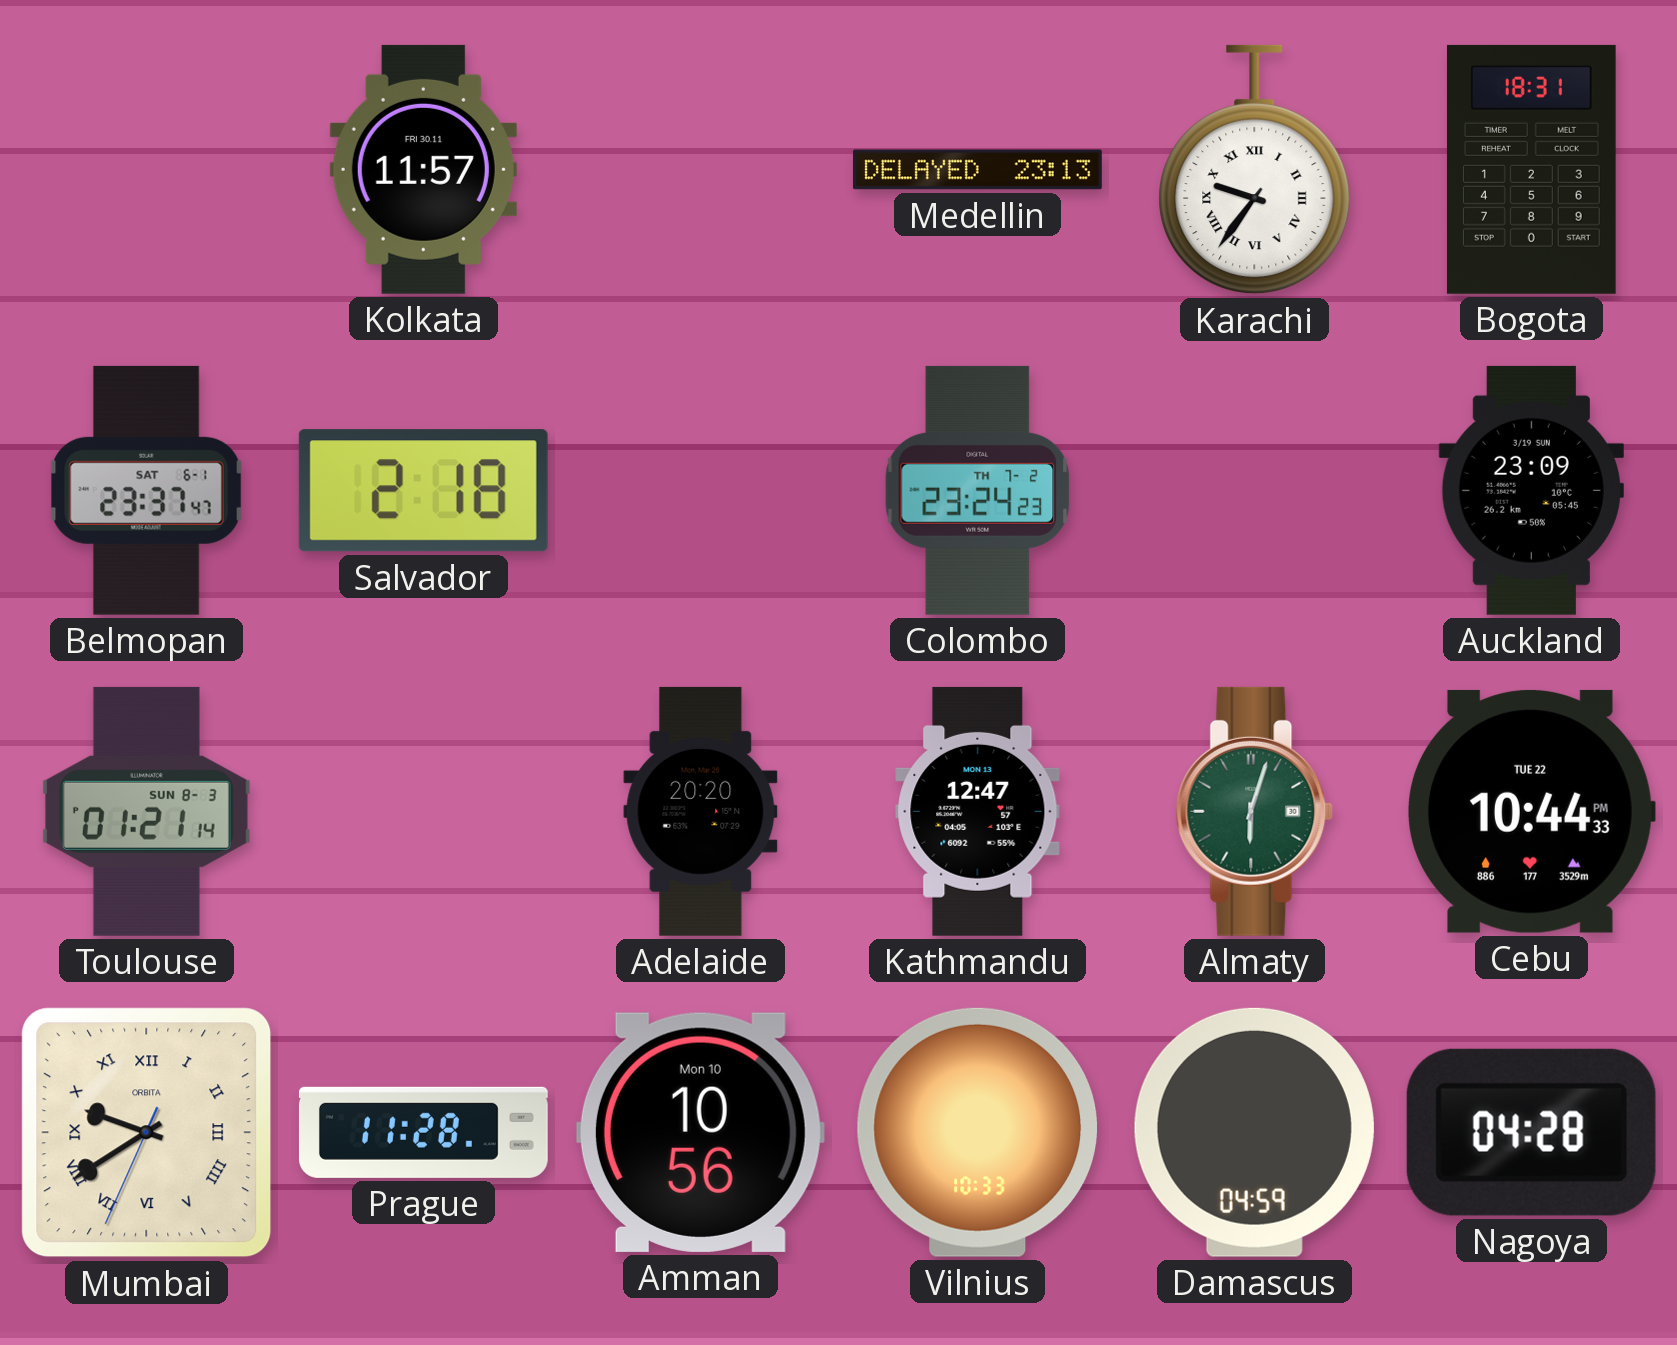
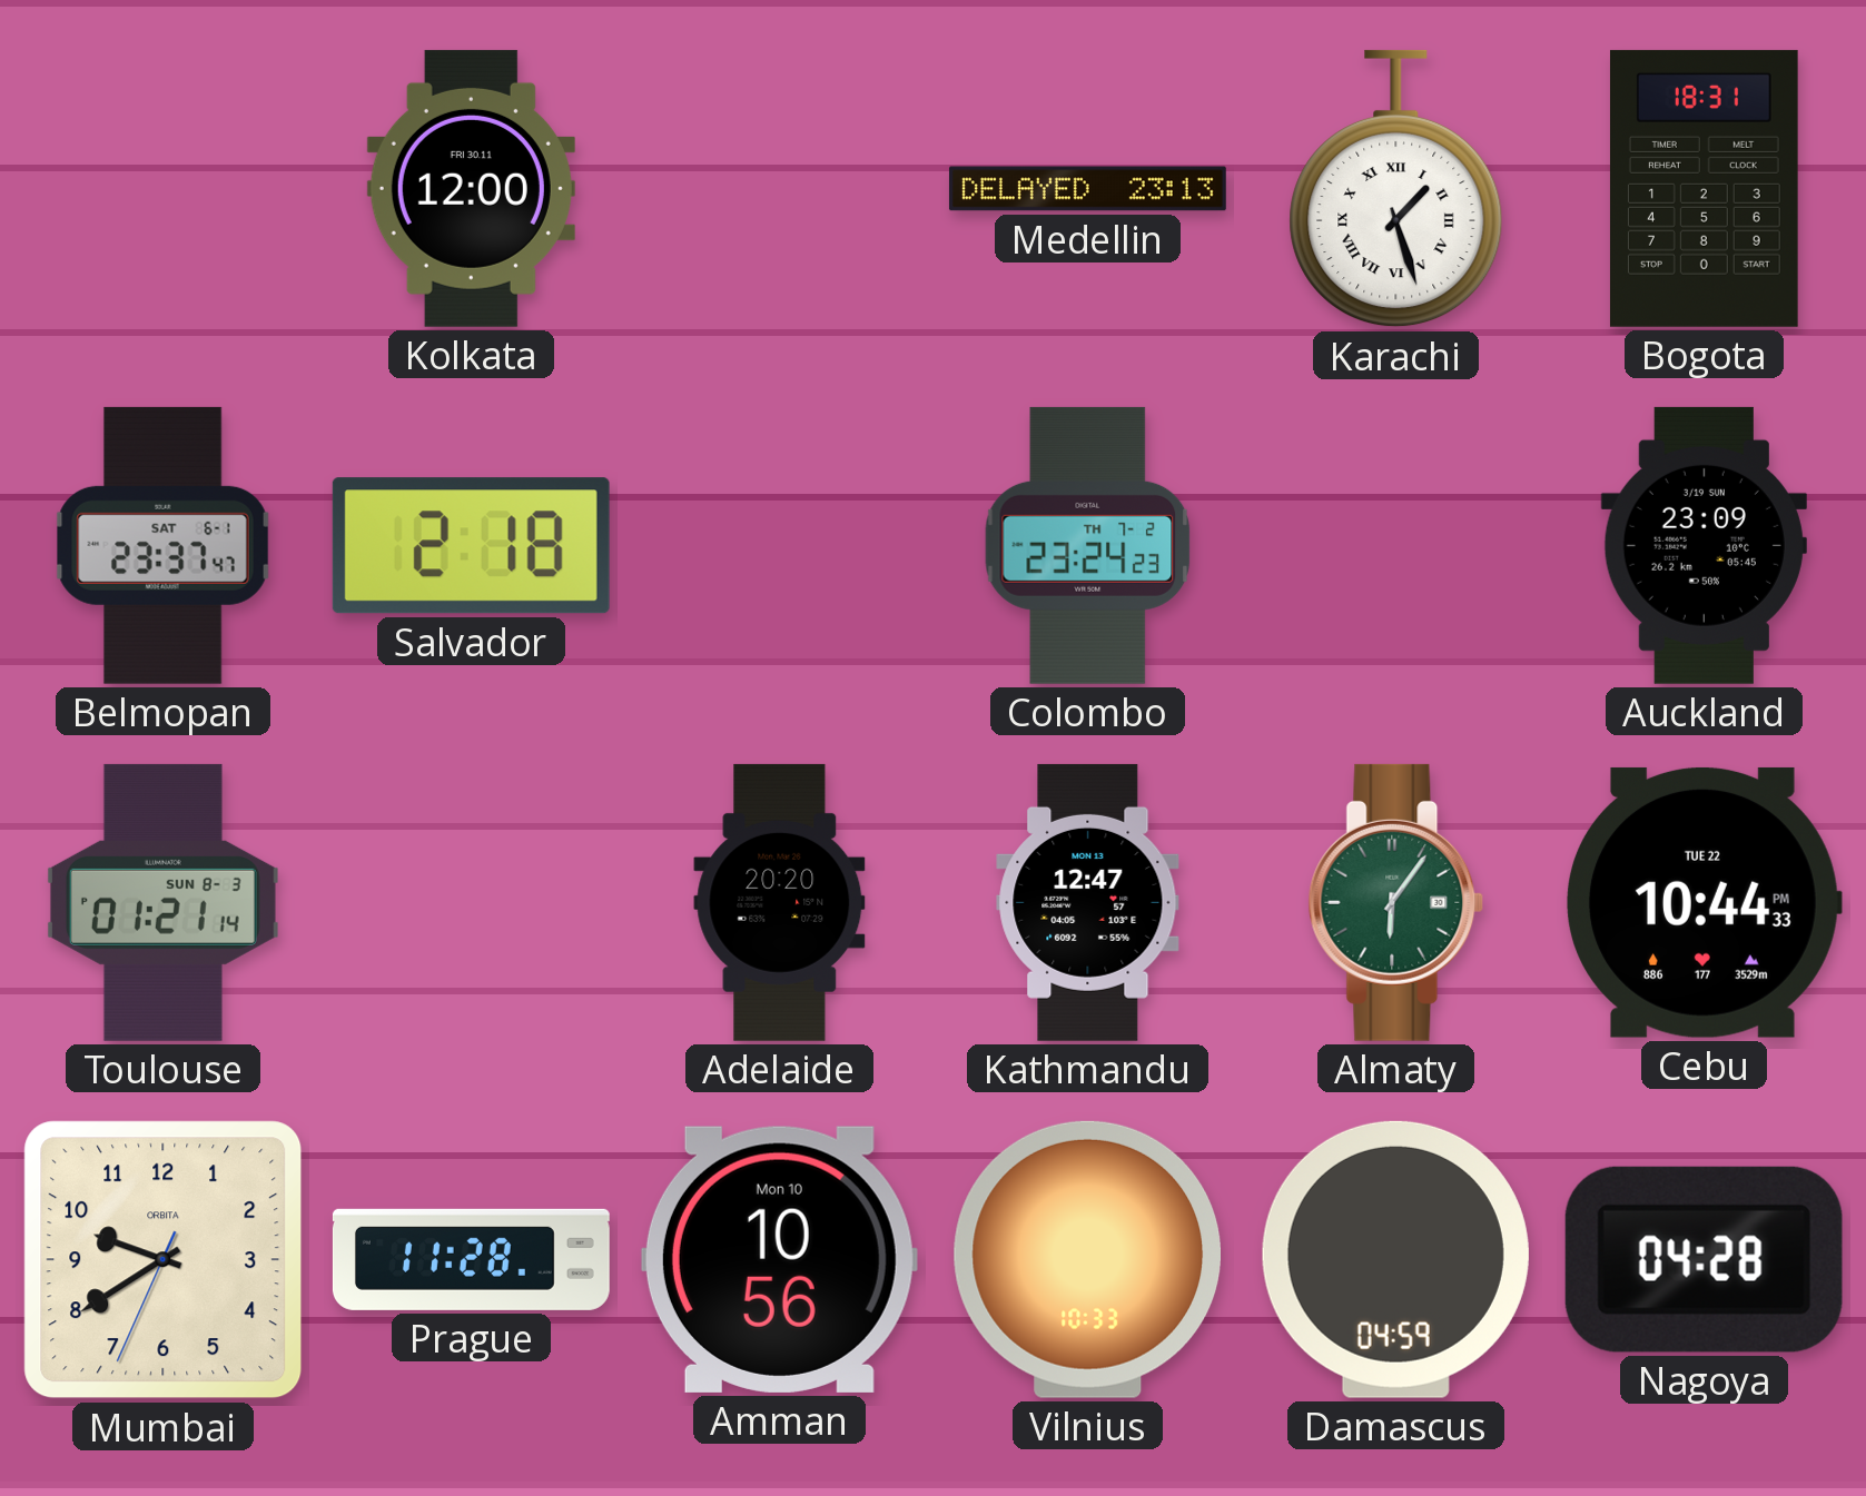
Kolkata: 11:57 -> 12:00 (471, 188)
Karachi: 9:36 -> 1:27 (1396, 189)
Almaty: 6:03 -> 6:06 (1396, 902)
Mumbai numerals: Roman -> Arabic (164, 1260)
